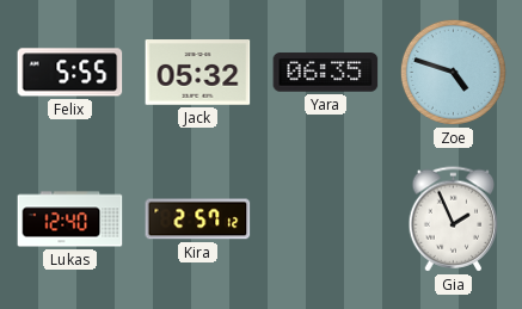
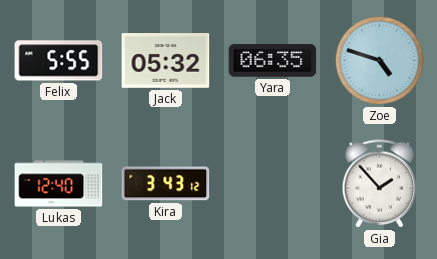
Kira: 2:57 -> 3:43 (166, 184)
Gia: 1:56 -> 1:53 (380, 184)
